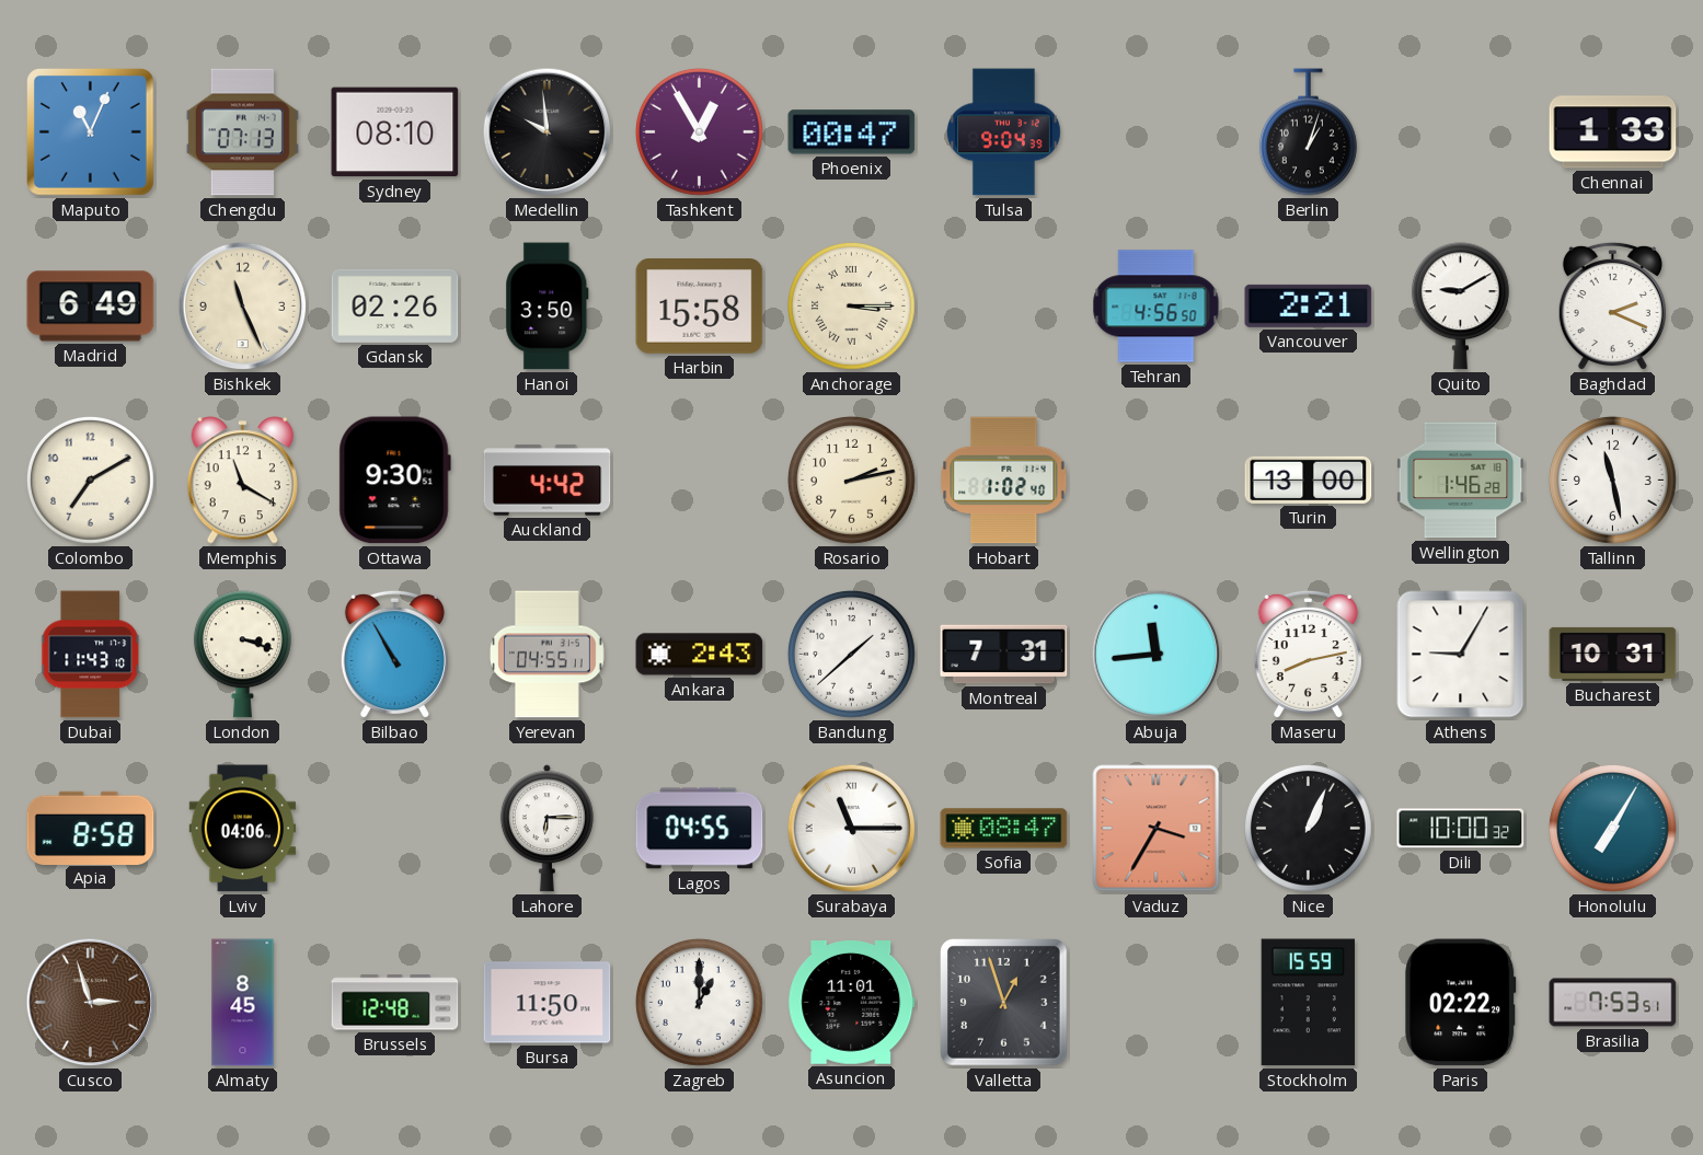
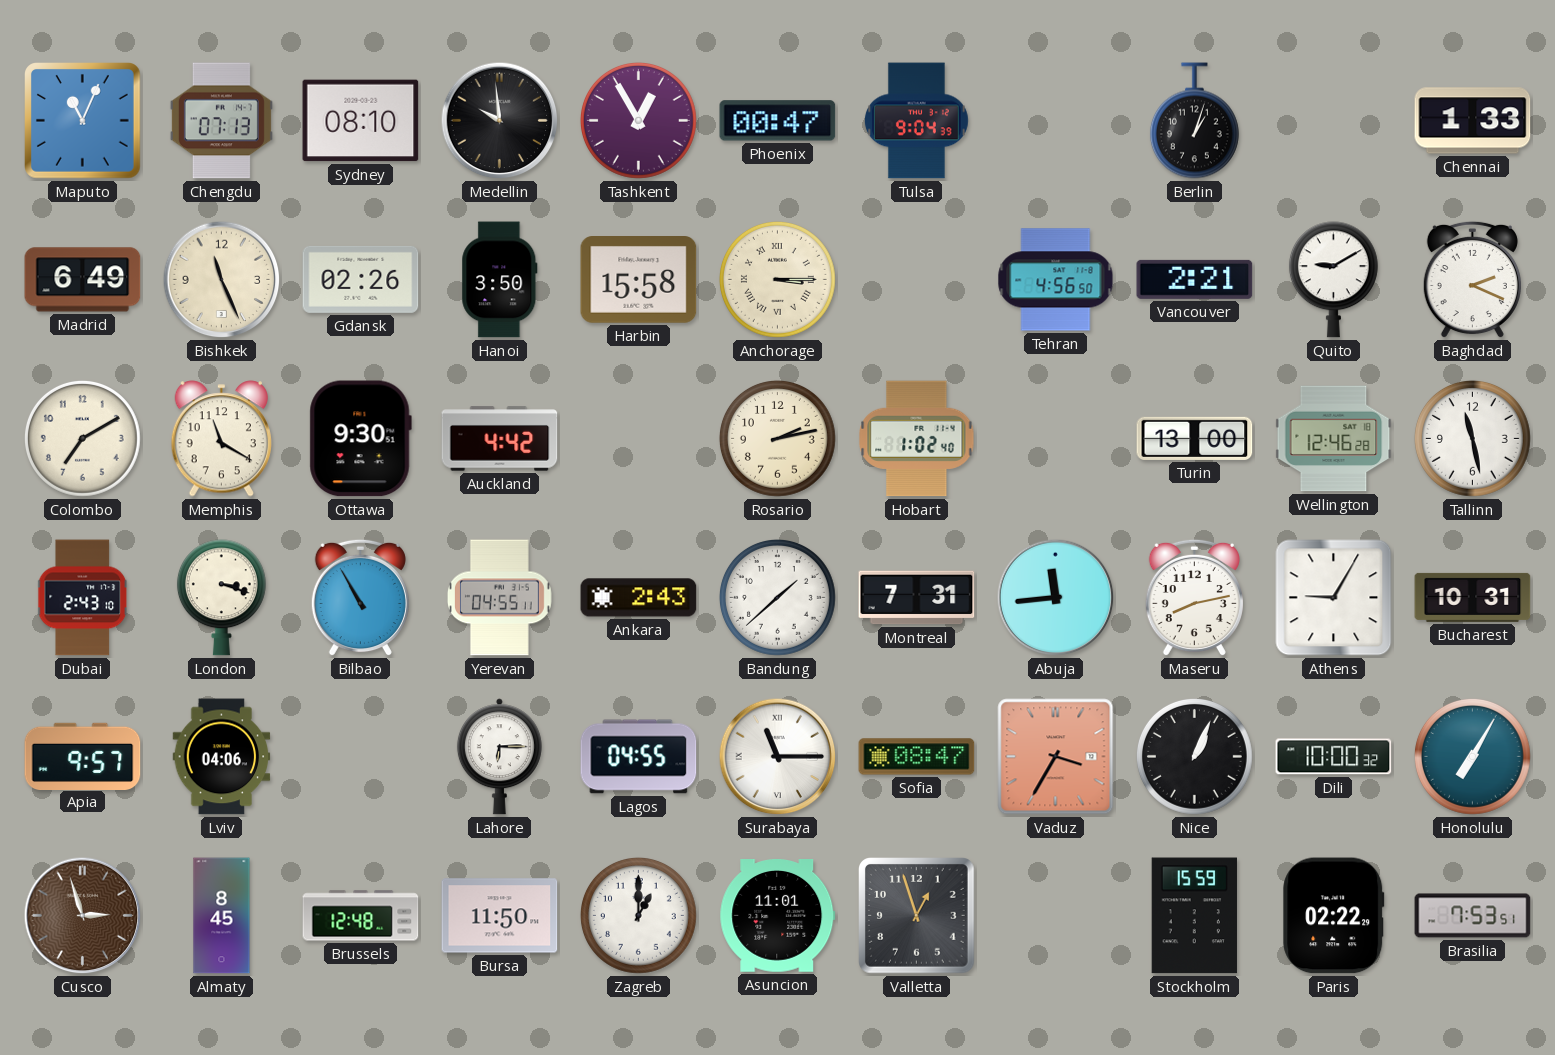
Wellington: 1:46 -> 12:46 (1334, 439)
Dubai: 11:43 -> 2:43 (83, 598)
Apia: 8:58 -> 9:57 (83, 756)
